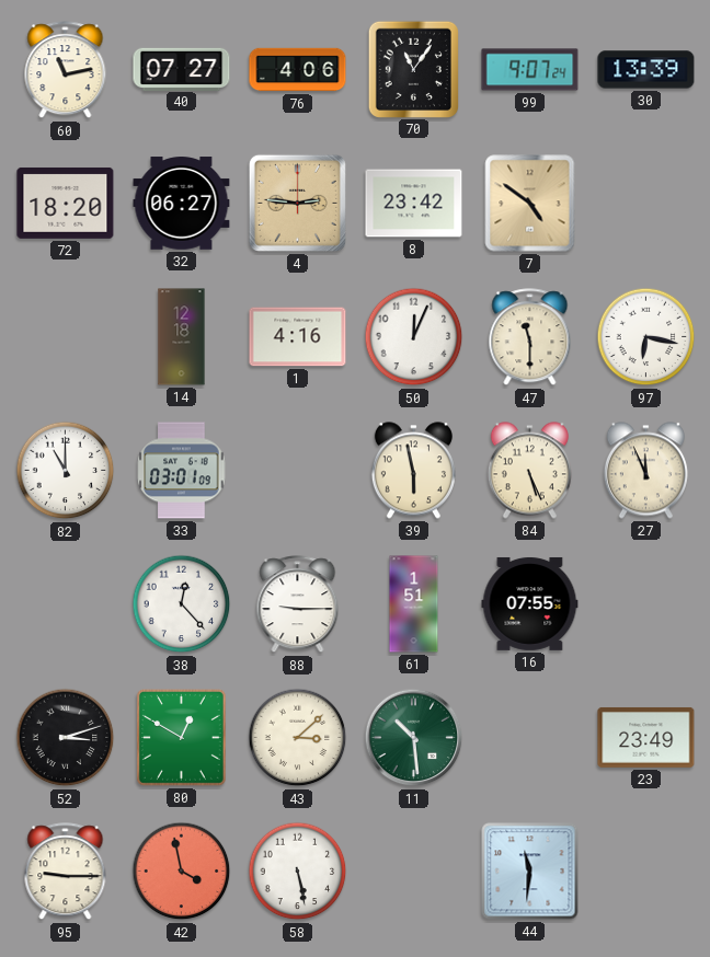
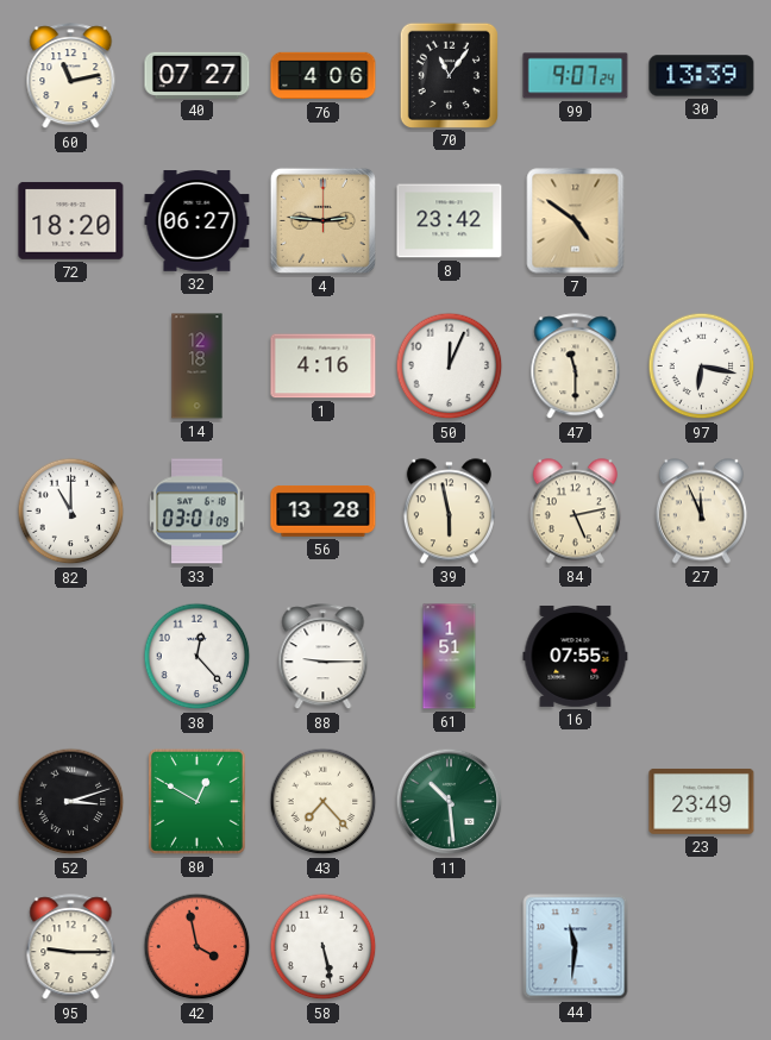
56: none -> 13:28 (324, 510)
84: 5:26 -> 5:13 (575, 512)
43: 3:08 -> 7:23 (324, 802)
